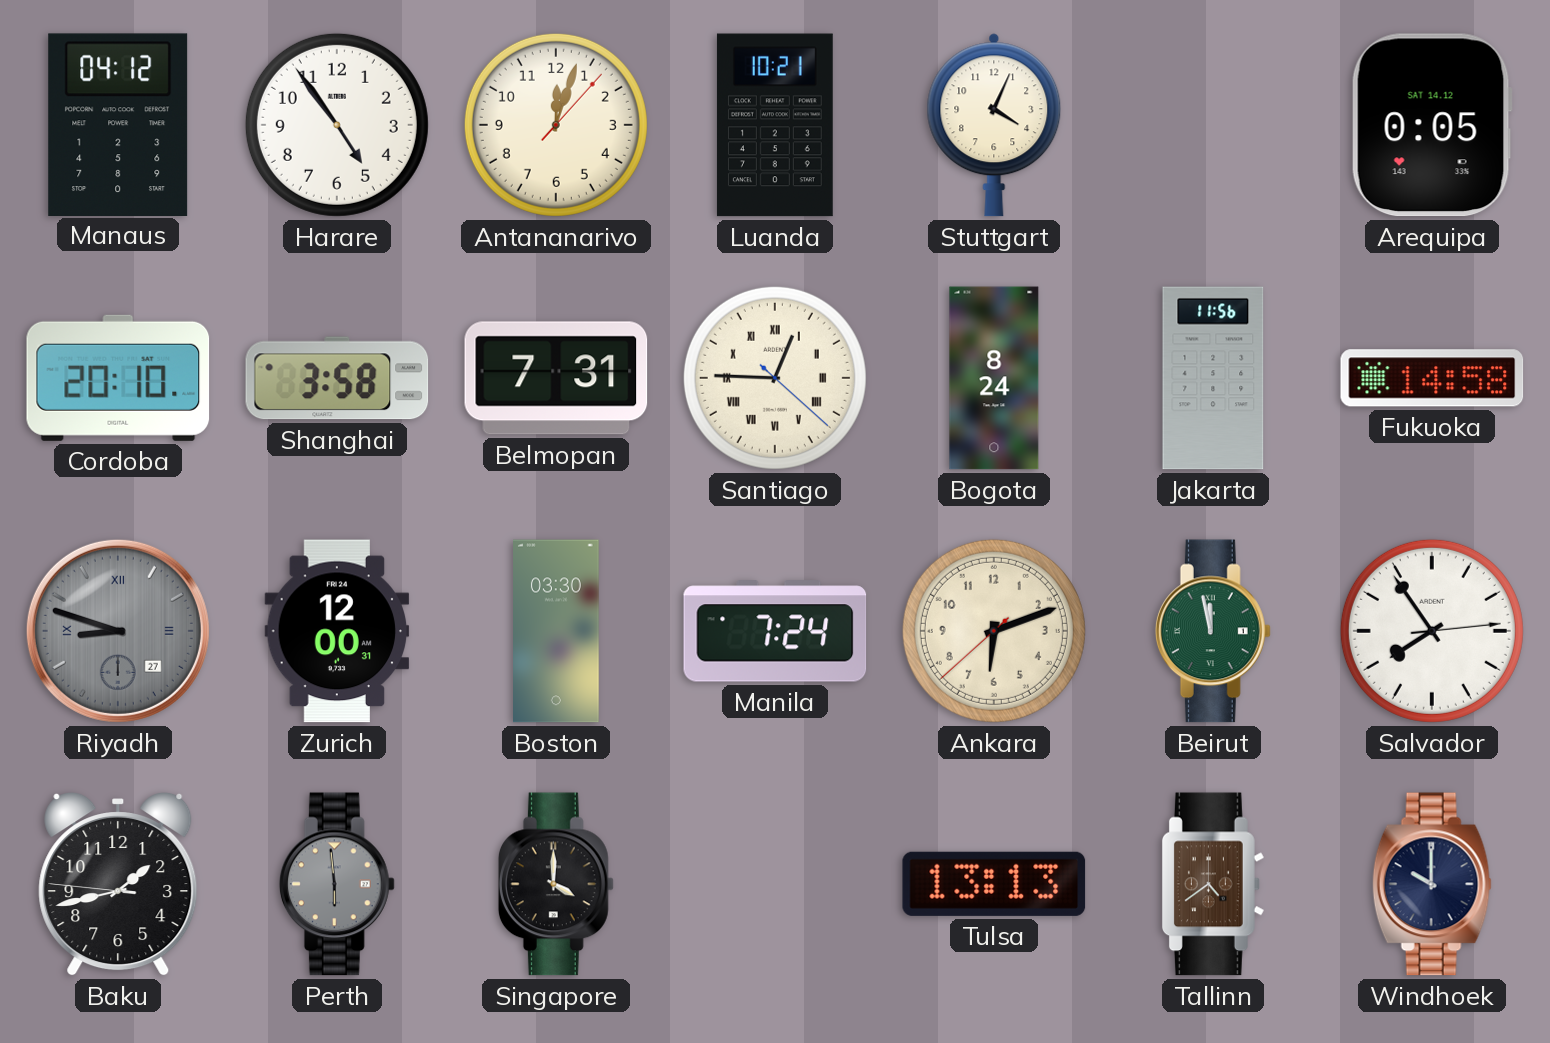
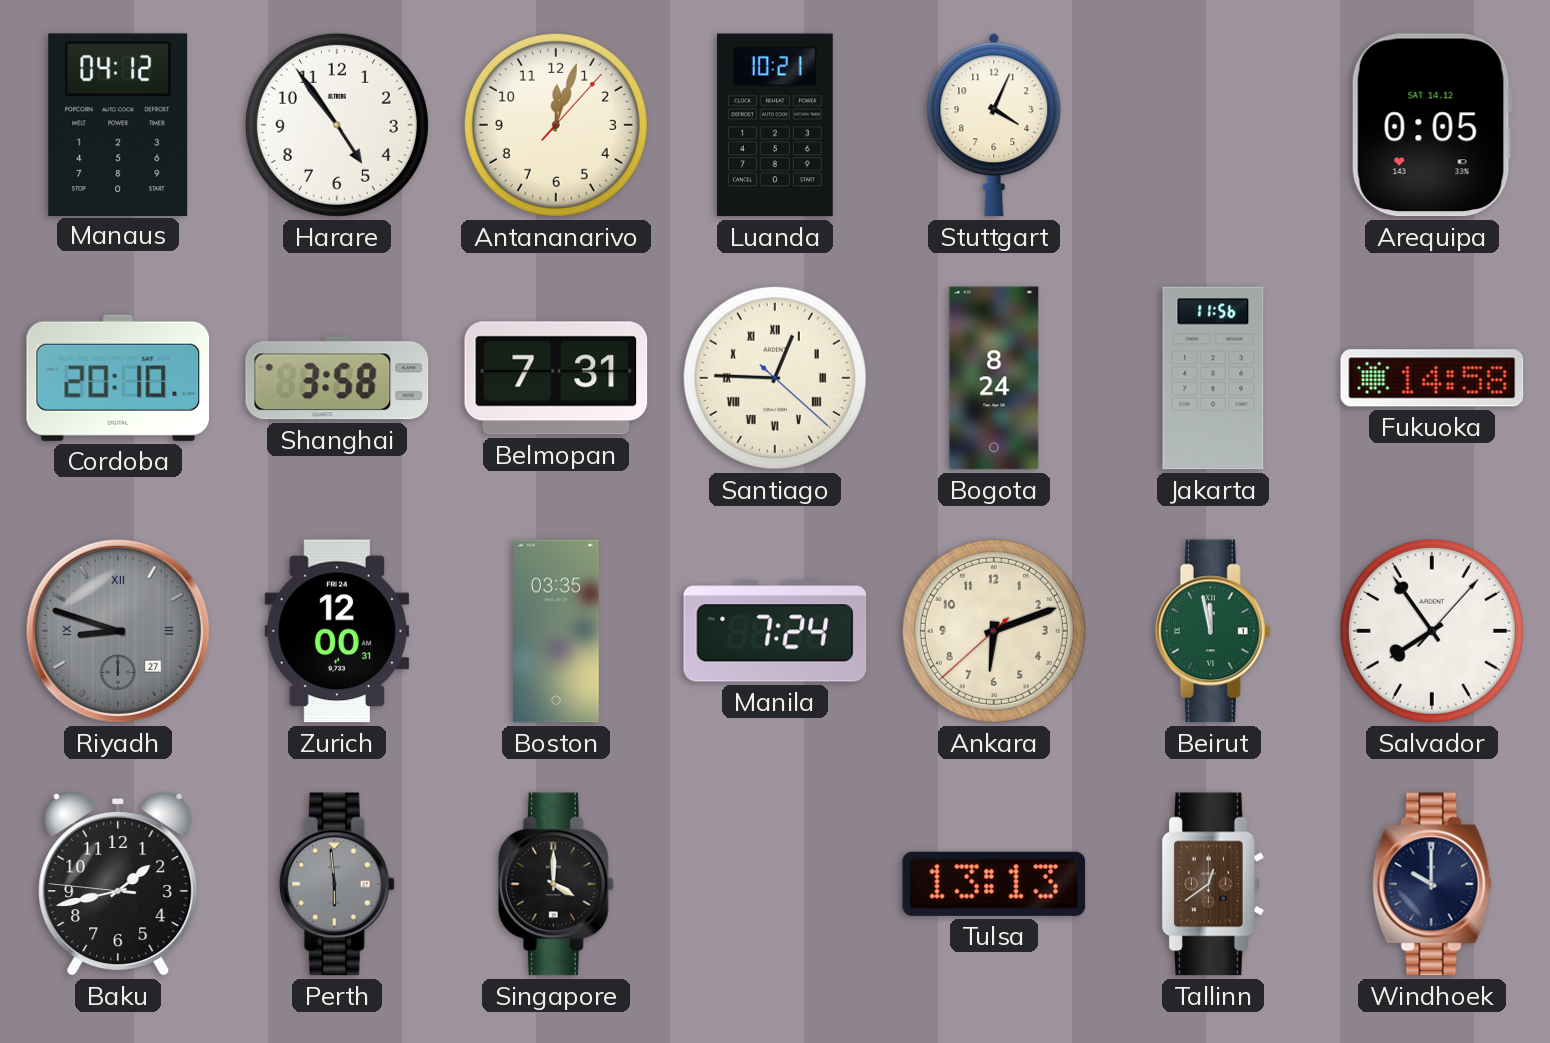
Boston: 03:30 -> 03:35 (557, 631)
Salvador: 7:54:14 -> 7:54:07 (1432, 631)
Tallinn: 4:39 -> 12:39 (1213, 884)
